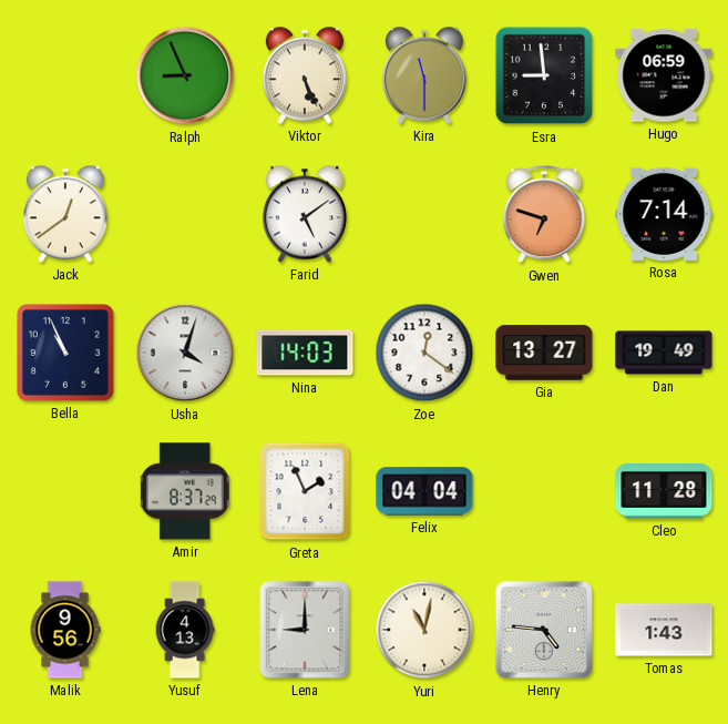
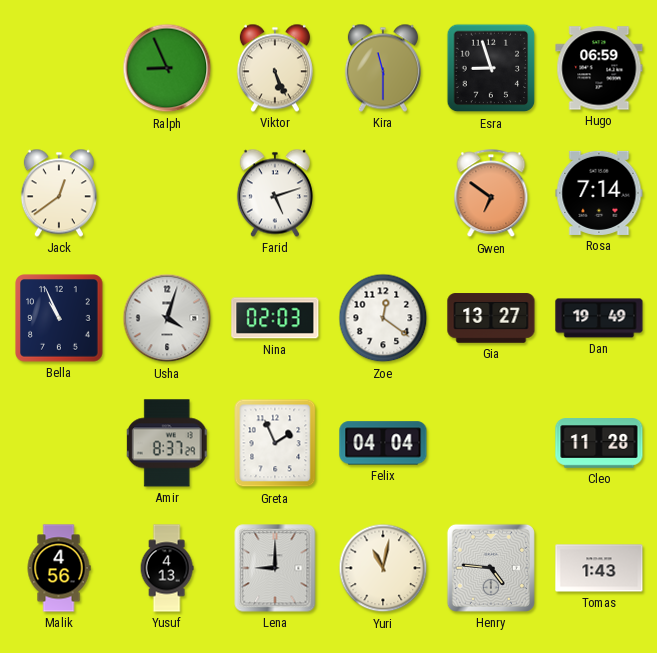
Esra: 8:59 -> 8:57 (491, 68)
Farid: 5:09 -> 5:12 (275, 193)
Gwen: 6:48 -> 6:51 (491, 194)
Nina: 14:03 -> 02:03 (275, 318)
Malik: 9:56 -> 4:56 (59, 568)
